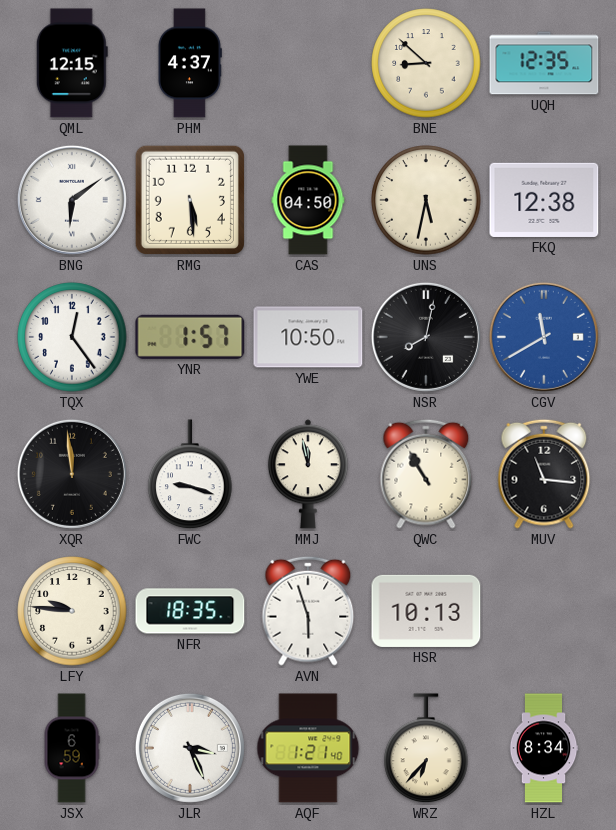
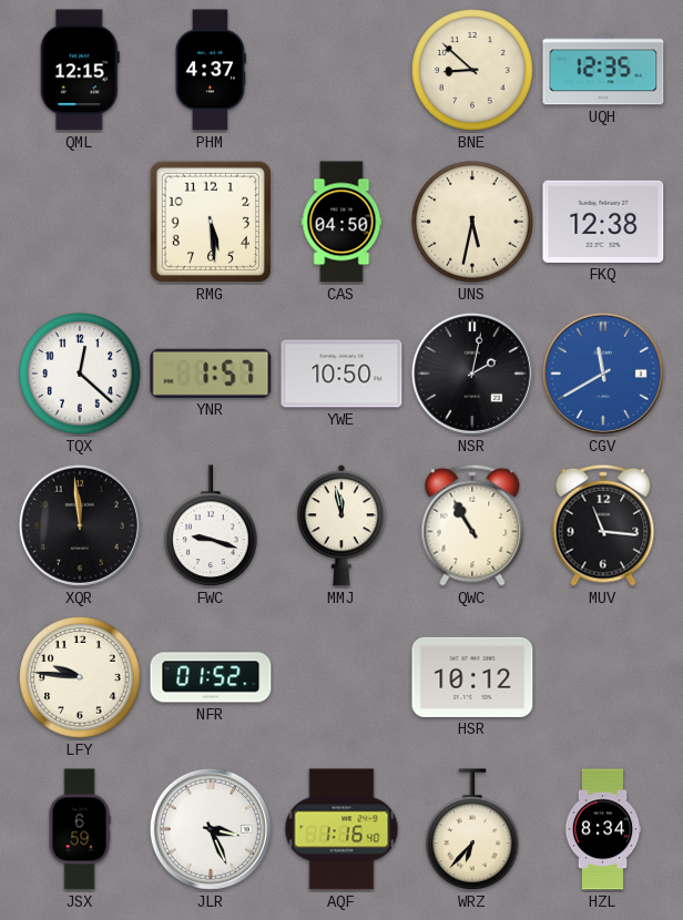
BNG: 6:09 -> none (72, 200)
TQX: 12:24 -> 12:22 (80, 374)
NSR: 8:02 -> 2:02 (472, 374)
NFR: 18:35 -> 01:52 (211, 677)
AVN: 5:57 -> none (308, 611)
HSR: 10:13 -> 10:12 (472, 677)
AQF: 1:21 -> 1:16 (341, 829)
